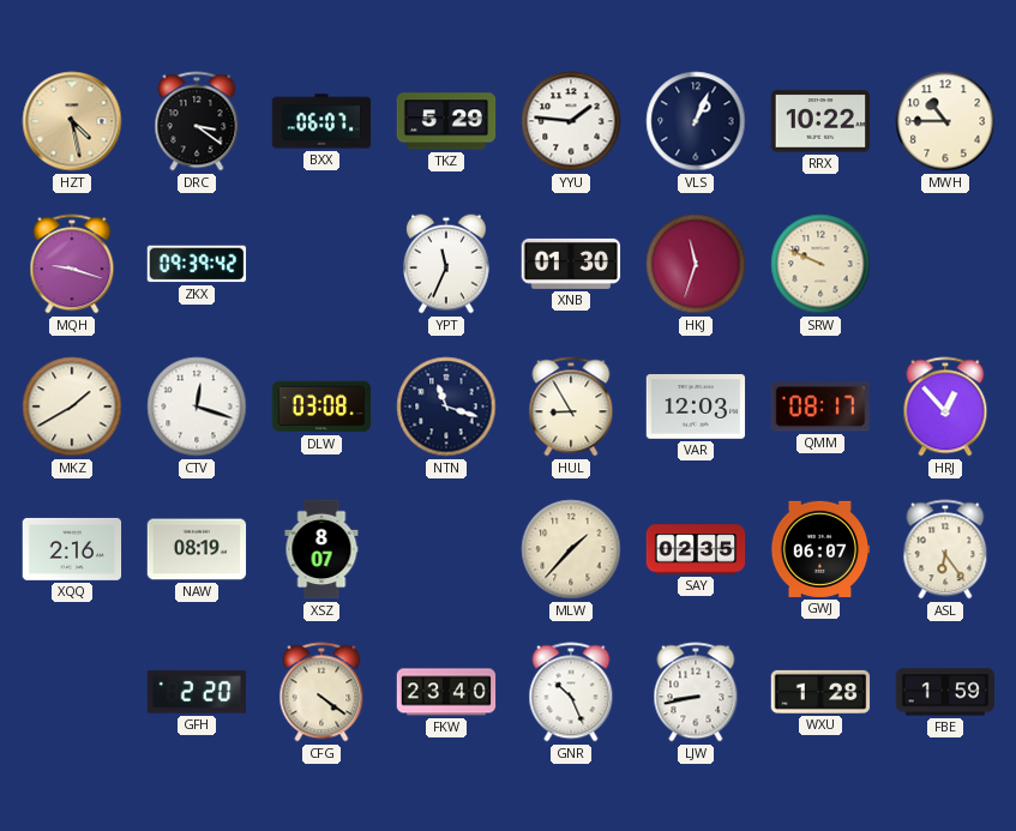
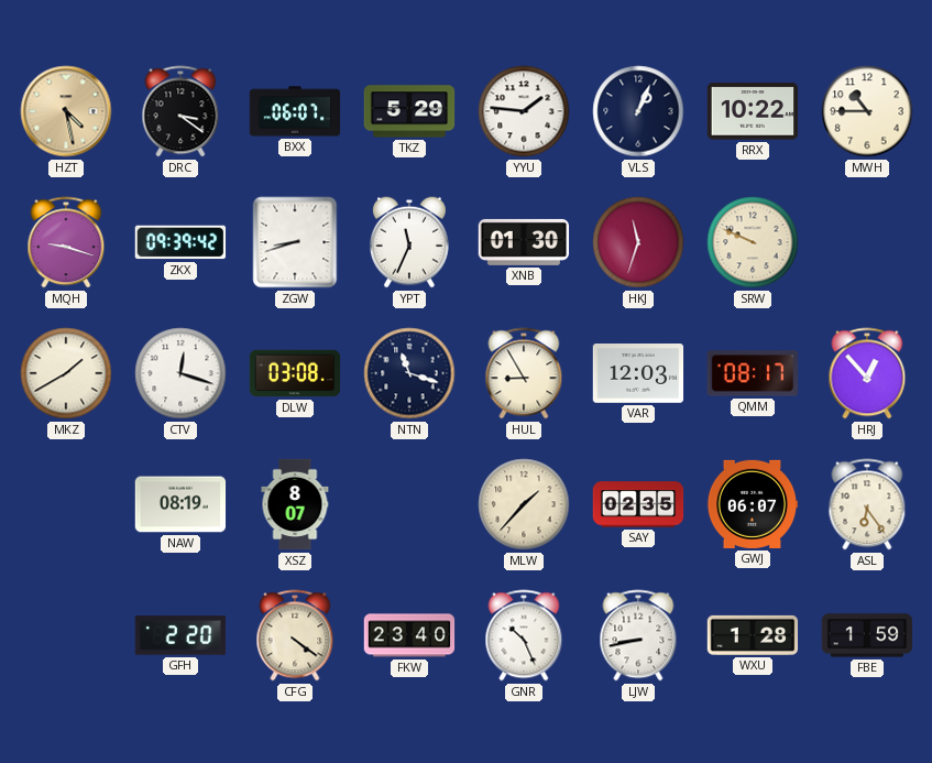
ZGW: none -> 8:42 (295, 242)
XQQ: 2:16 -> none (72, 549)
